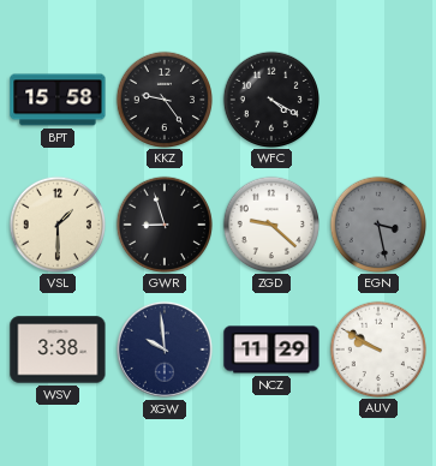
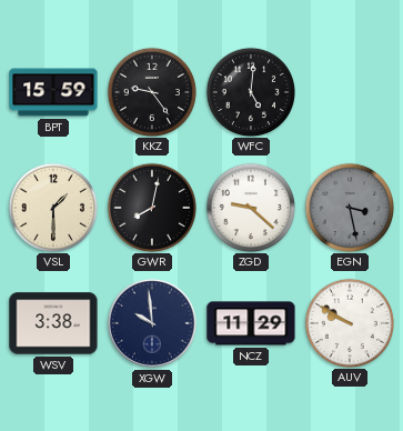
BPT: 15:58 -> 15:59 (53, 92)
WFC: 4:20 -> 5:01 (250, 91)
GWR: 8:57 -> 8:02 (151, 207)
